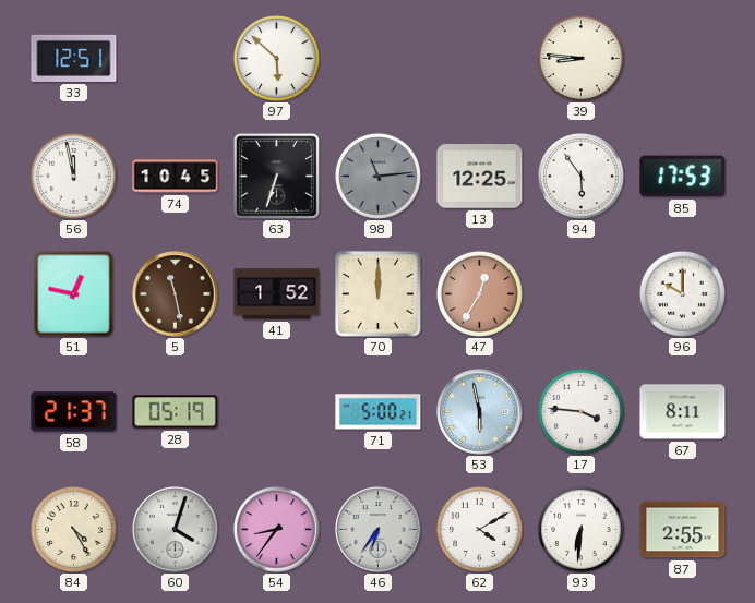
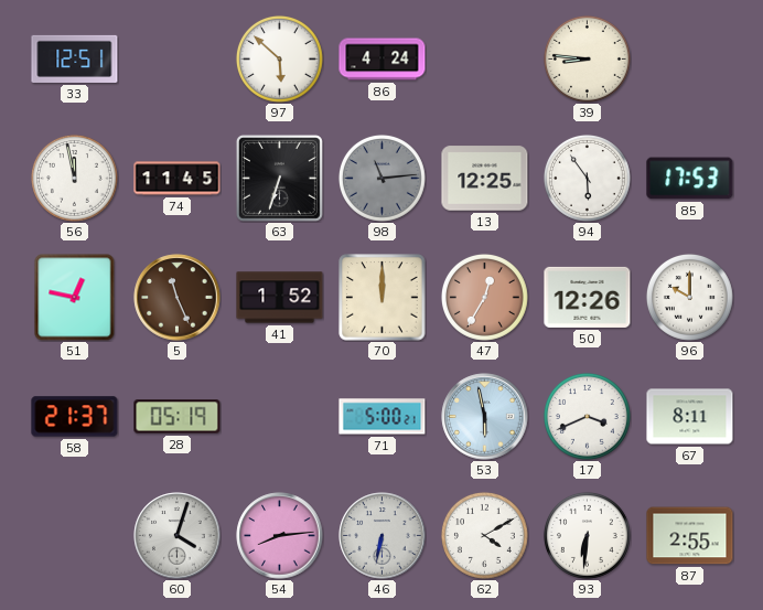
86: none -> 4:24 (383, 60)
74: 10:45 -> 11:45 (178, 179)
5: 11:28 -> 11:26 (178, 298)
50: none -> 12:26 (588, 297)
17: 3:46 -> 3:41 (587, 416)
84: 4:25 -> none (73, 529)
54: 8:36 -> 8:14 (280, 536)
46: 6:36 -> 6:32 (383, 536)
